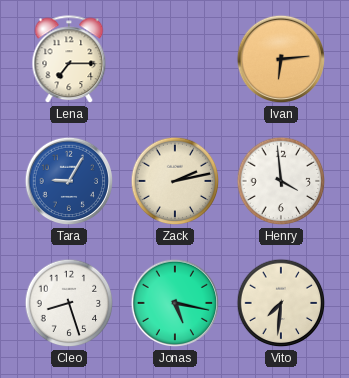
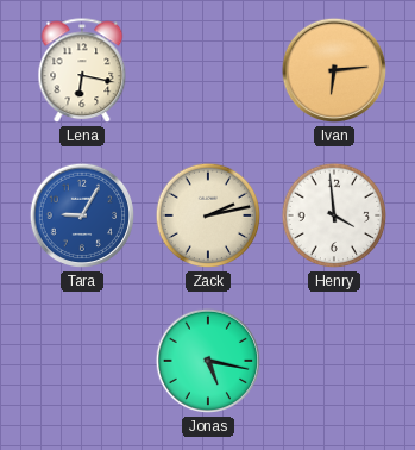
Lena: 7:15 -> 6:17 (82, 71)
Cleo: 8:27 -> none (69, 303)
Vito: 7:31 -> none (281, 303)
